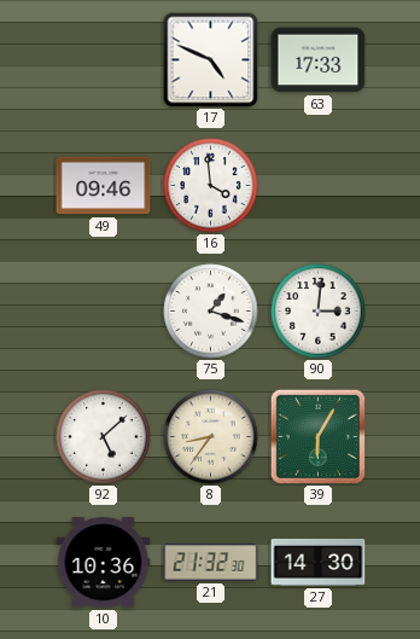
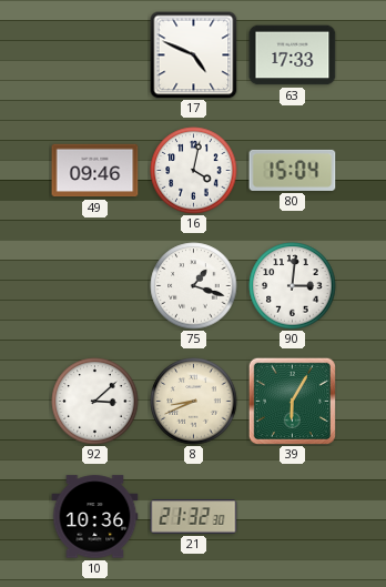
16: 3:59 -> 4:02 (194, 171)
80: none -> 15:04 (293, 170)
92: 5:08 -> 3:08 (95, 402)
8: 8:36 -> 8:41 (194, 402)
27: 14:30 -> none (319, 562)
